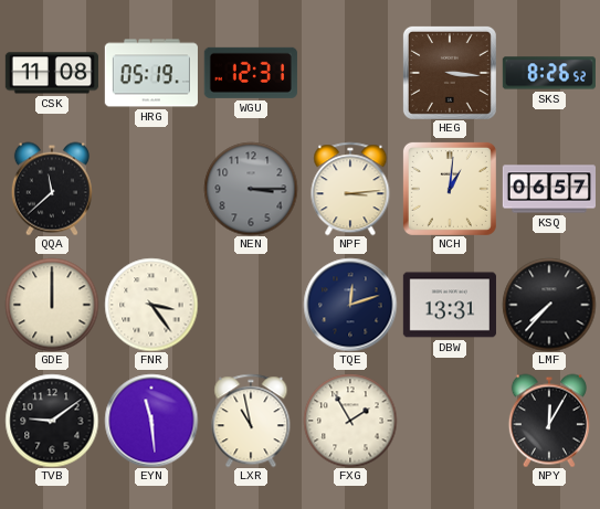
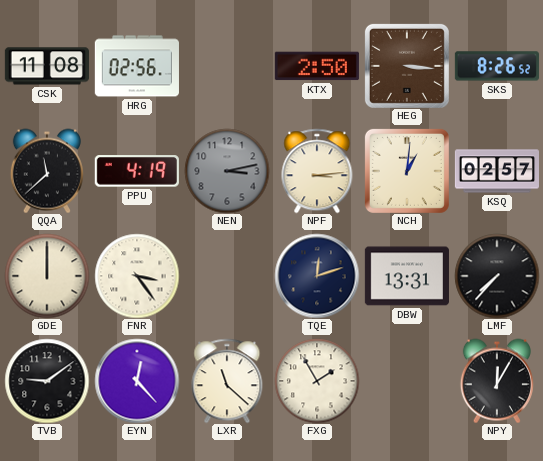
HRG: 05:19 -> 02:56 (137, 66)
WGU: 12:31 -> none (251, 73)
KTX: none -> 2:50 (317, 66)
PPU: none -> 4:19 (137, 171)
NEN: 3:15 -> 3:13 (227, 171)
KSQ: 06:57 -> 02:57 (496, 171)
EYN: 11:29 -> 12:23 (137, 381)
LXR: 10:58 -> 11:22 (227, 381)
